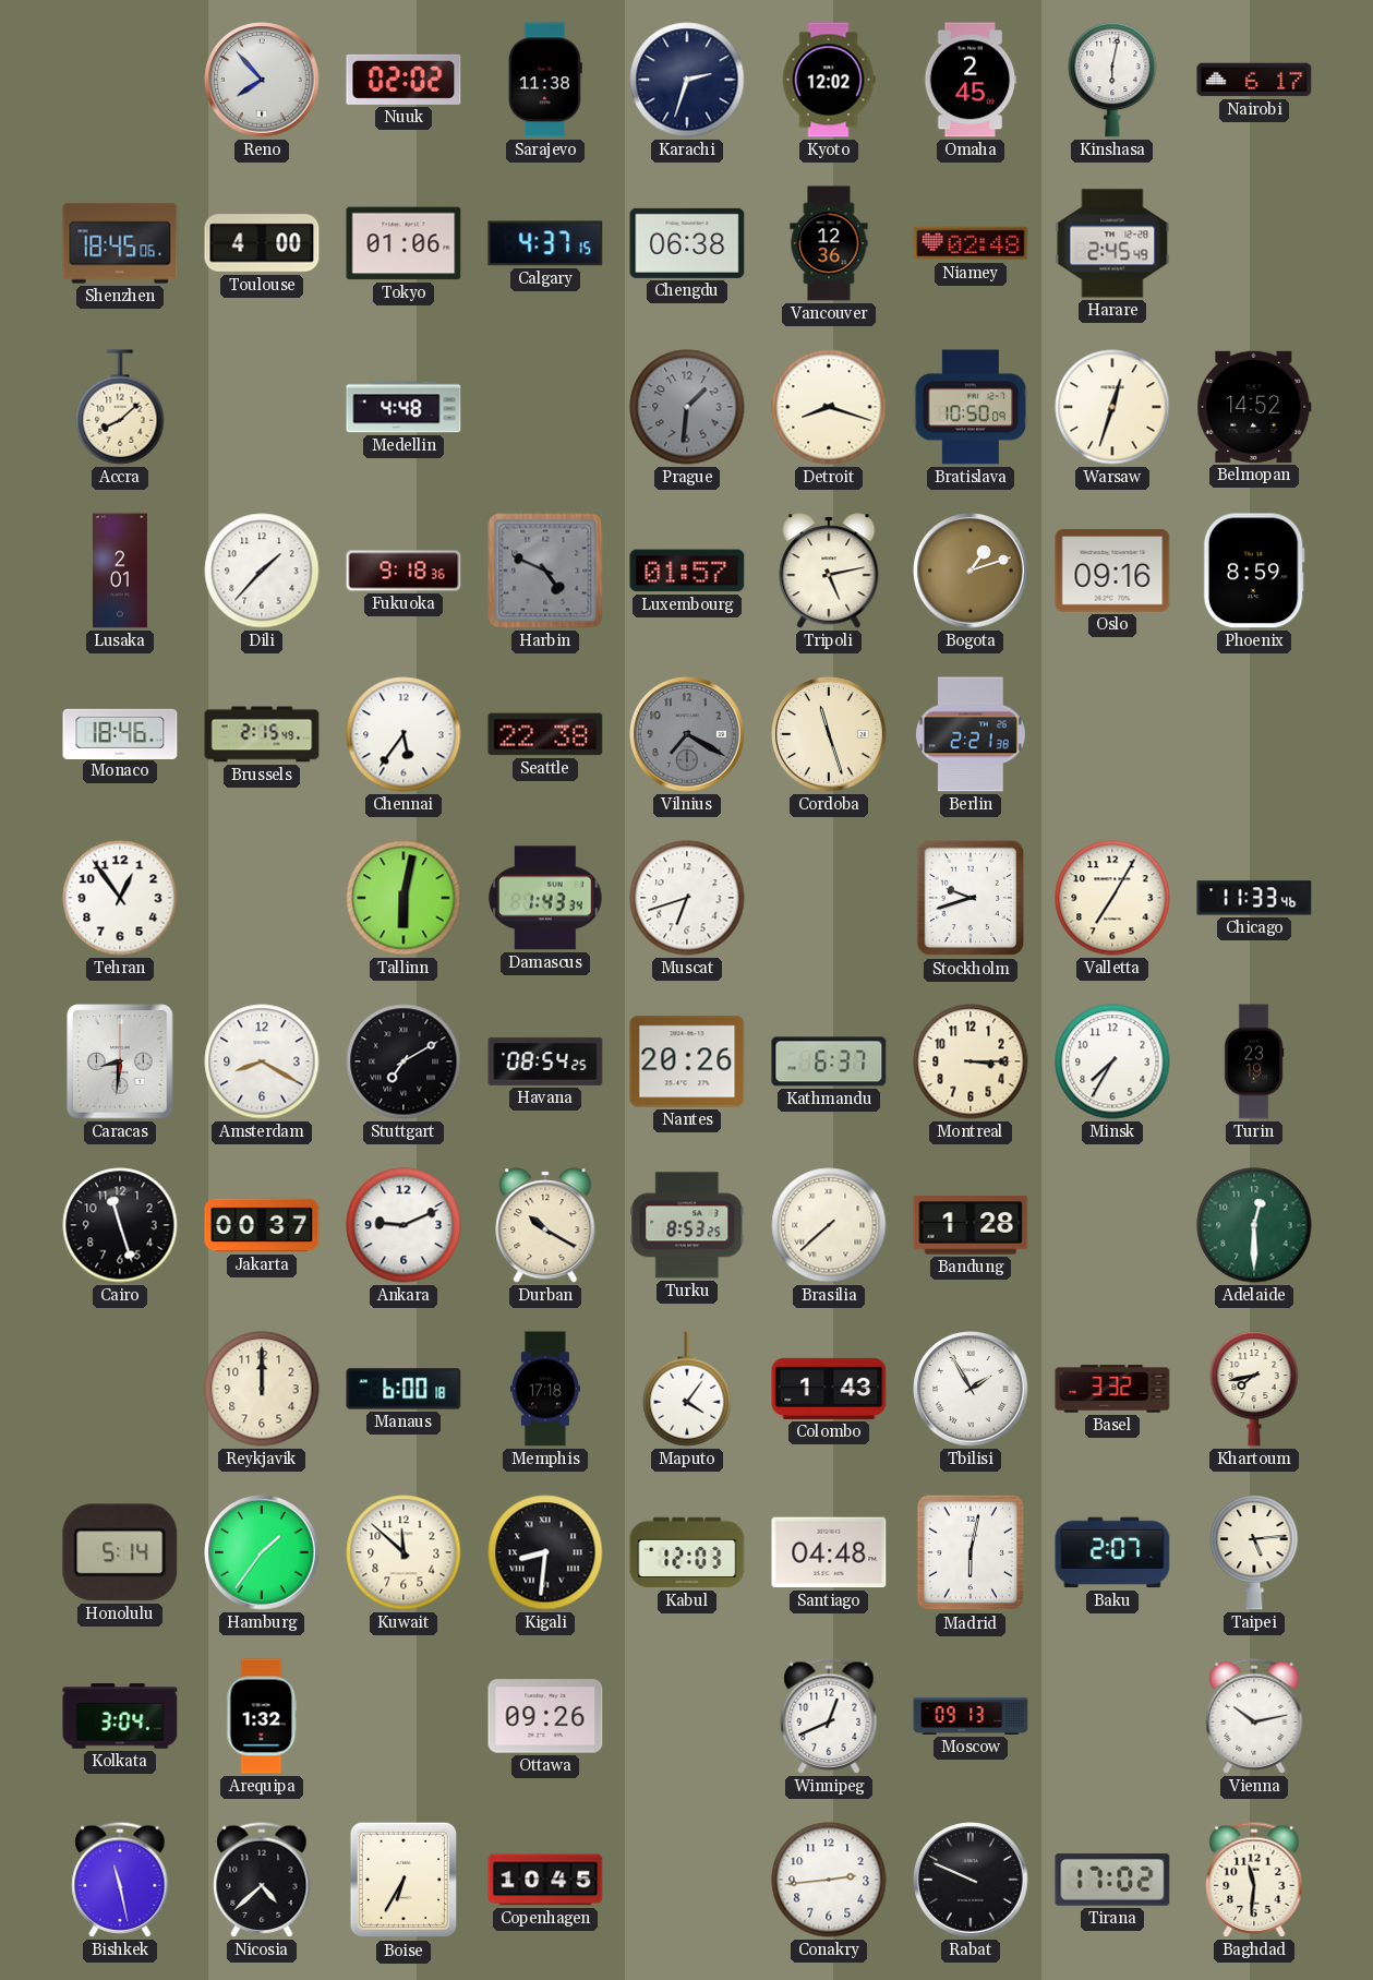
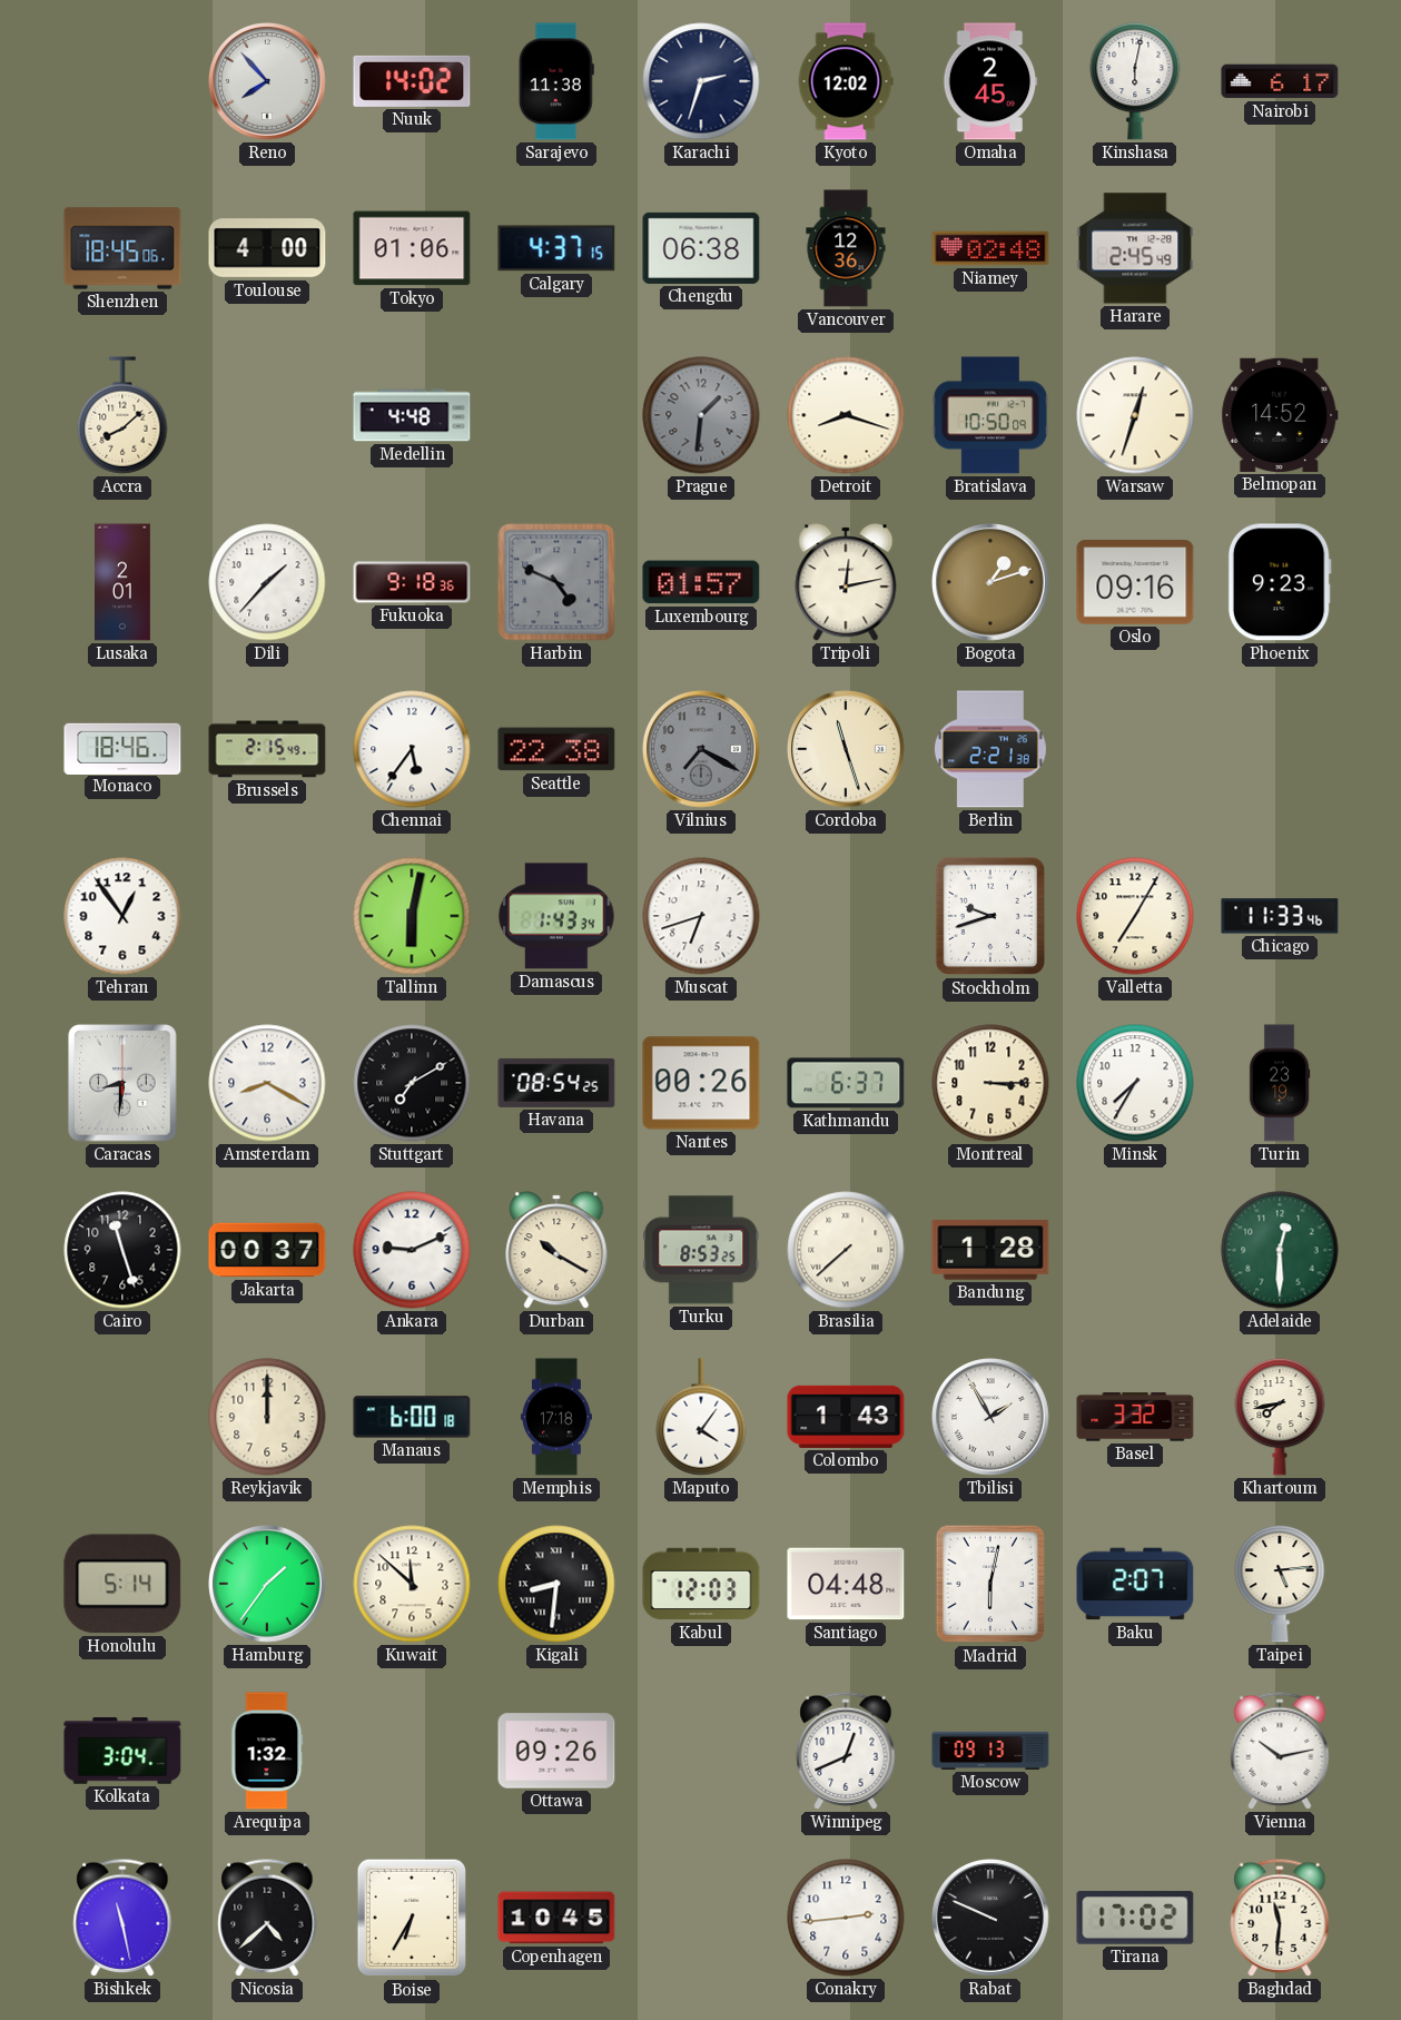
Nuuk: 02:02 -> 14:02 (412, 81)
Tripoli: 5:13 -> 12:13 (846, 582)
Phoenix: 8:59 -> 9:23 (1280, 582)
Nantes: 20:26 -> 00:26 (701, 1083)
